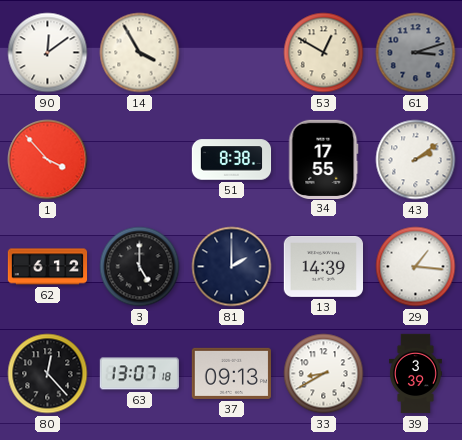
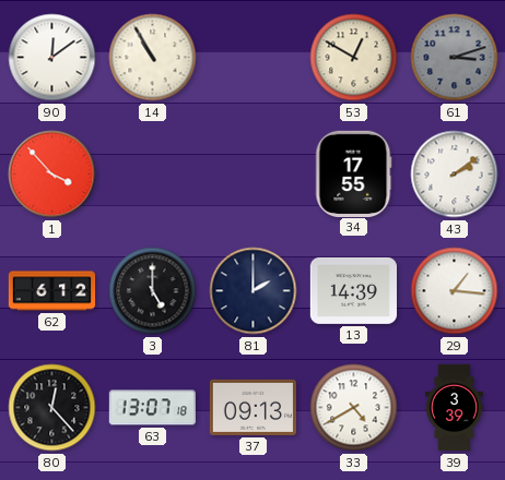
14: 3:55 -> 10:55 (153, 58)
51: 8:38 -> none (232, 160)
33: 8:40 -> 4:40 (354, 408)
